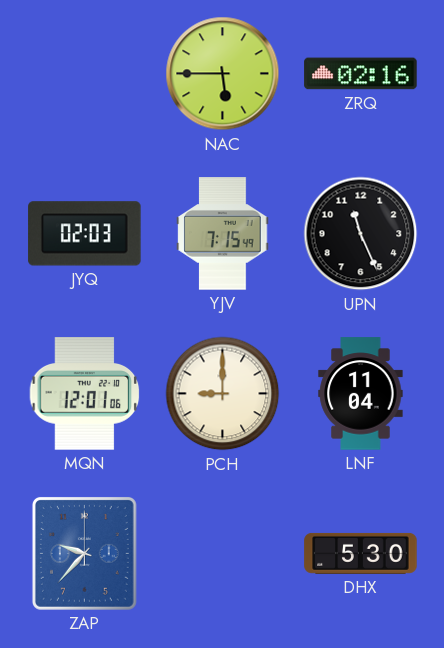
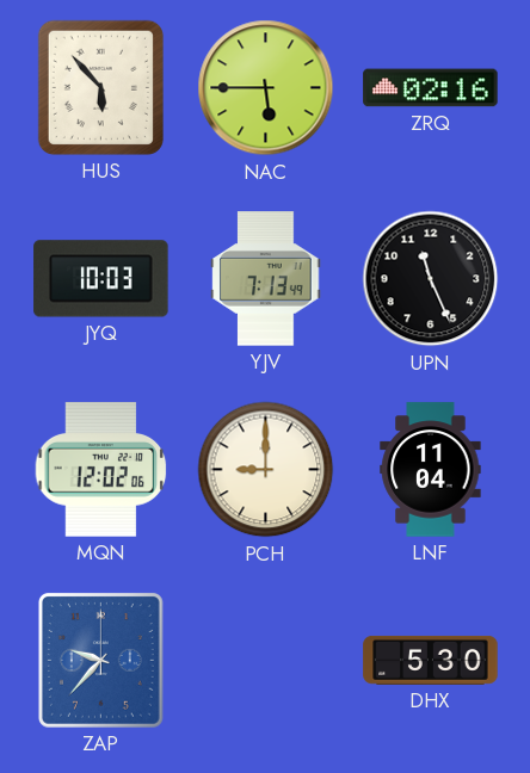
HUS: none -> 5:53 (100, 87)
JYQ: 02:03 -> 10:03 (101, 279)
YJV: 7:15 -> 7:13 (266, 279)
MQN: 12:01 -> 12:02 (101, 470)
